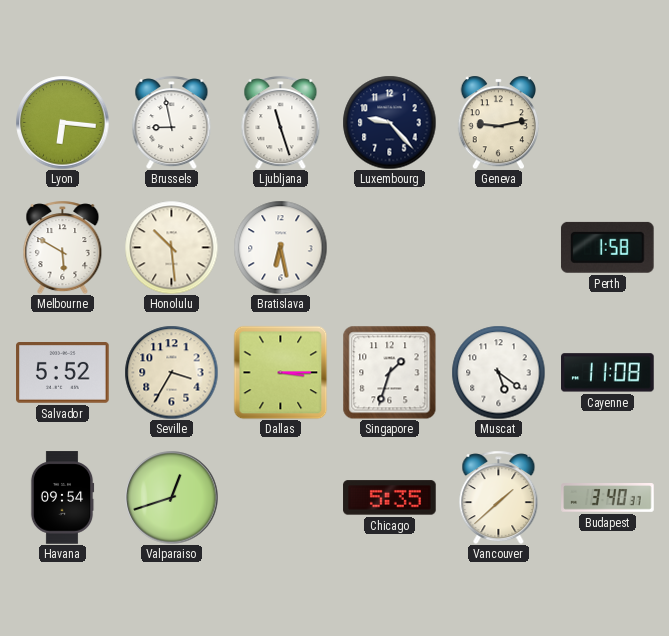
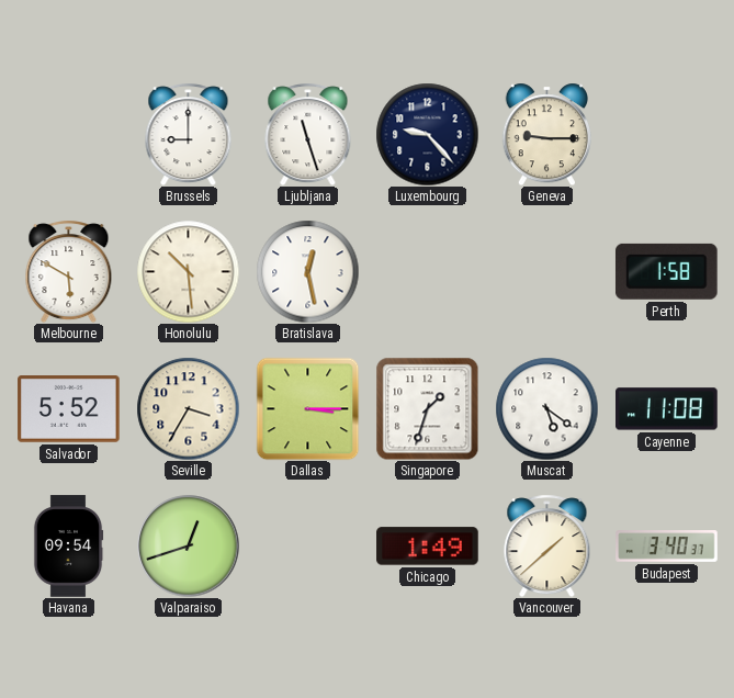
Lyon: 6:16 -> none (62, 122)
Brussels: 8:58 -> 9:00 (189, 134)
Geneva: 9:13 -> 9:15 (546, 134)
Bratislava: 6:28 -> 12:28 (307, 271)
Chicago: 5:35 -> 1:49 (428, 547)
